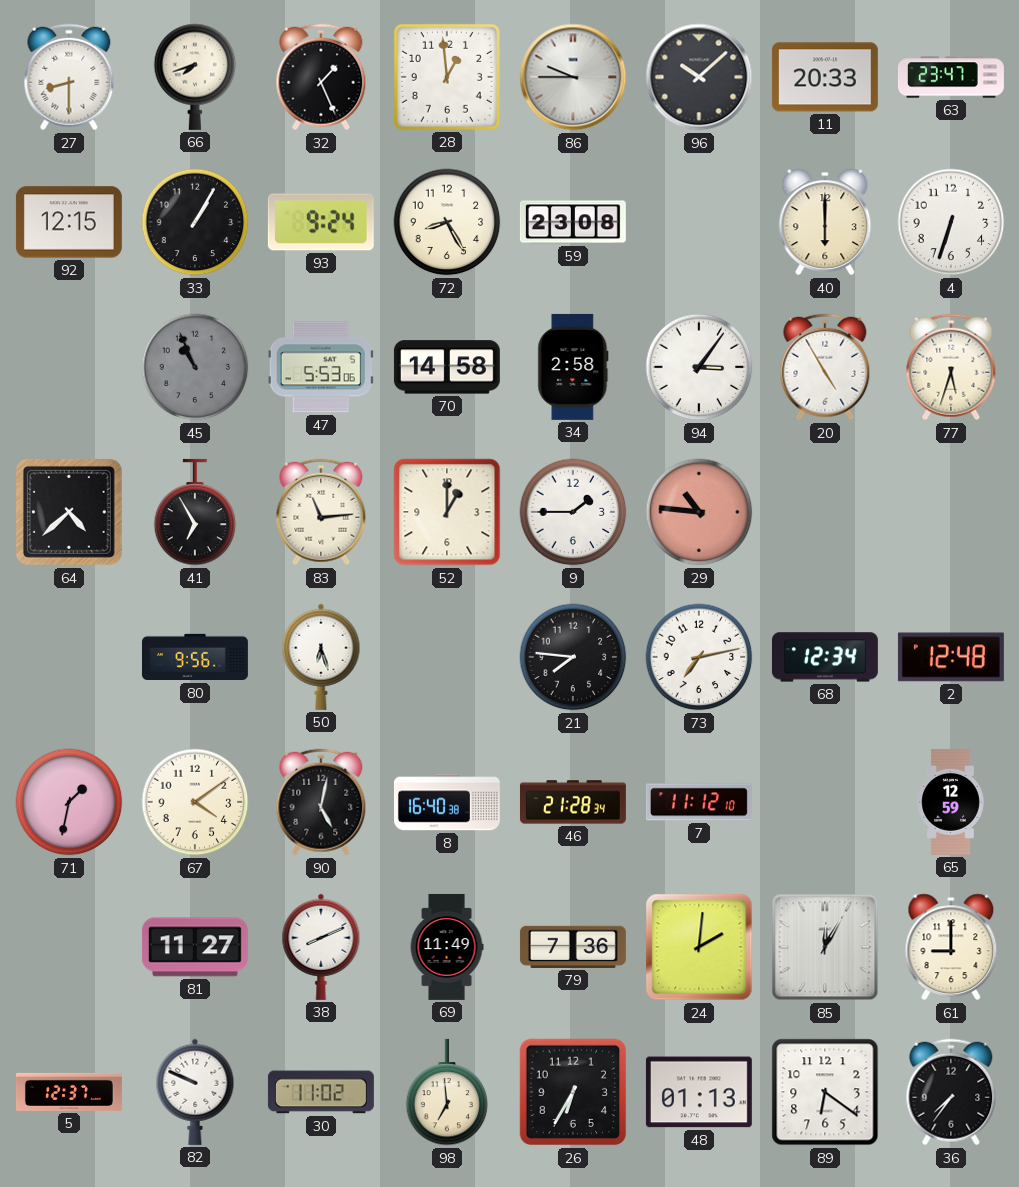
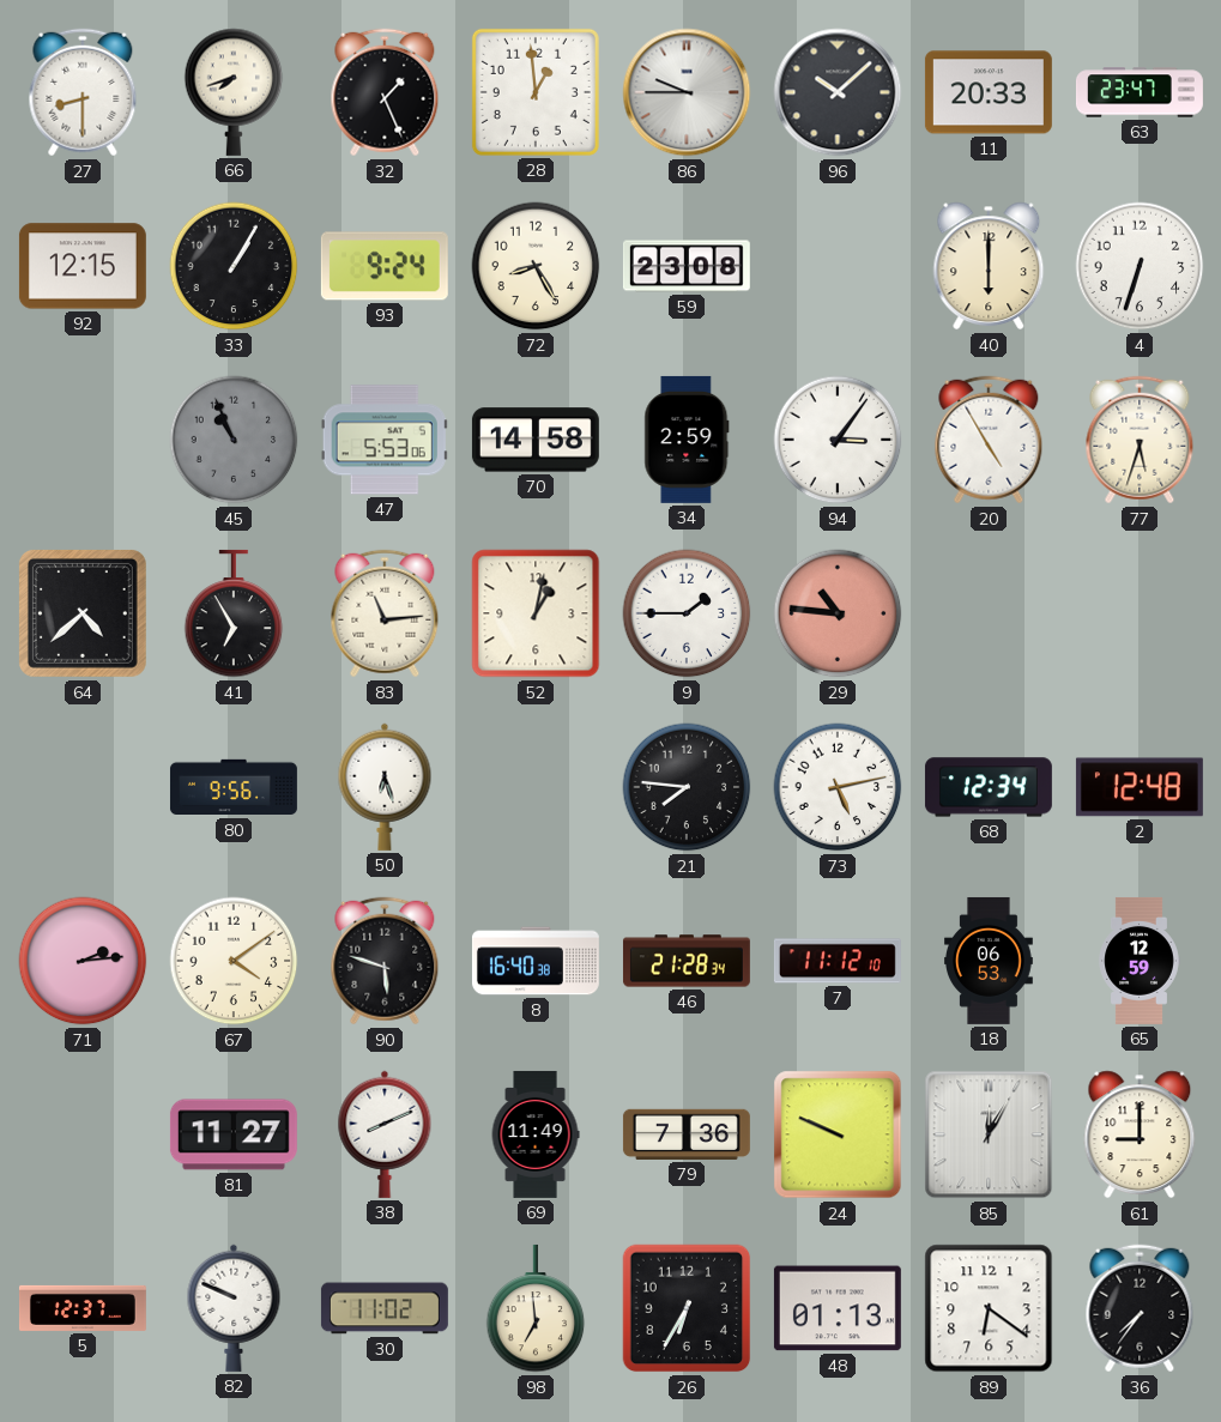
34: 2:58 -> 2:59 (687, 440)
52: 1:00 -> 1:02 (536, 613)
73: 7:13 -> 5:13 (838, 787)
71: 1:32 -> 2:14 (83, 961)
90: 5:02 -> 5:48 (385, 961)
18: none -> 06:53 (990, 961)
24: 2:01 -> 9:49 (838, 1134)
